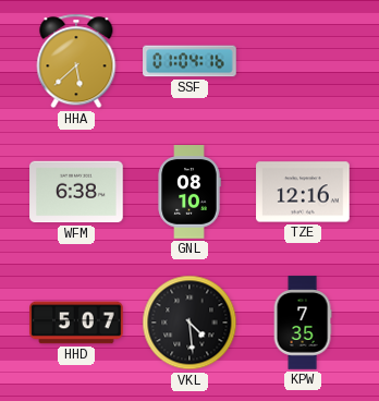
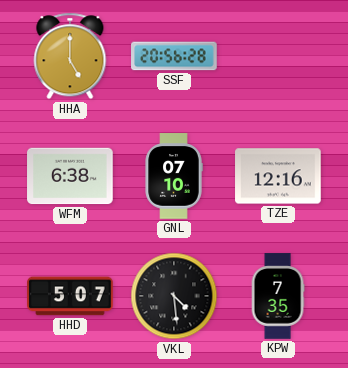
HHA: 5:38 -> 5:00 (70, 56)
SSF: 01:04 -> 20:56 (174, 56)
GNL: 08:10 -> 07:10 (174, 176)
